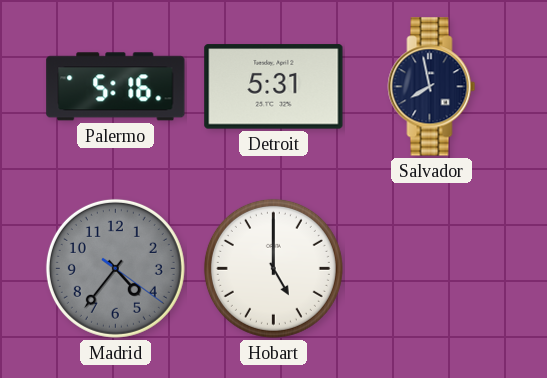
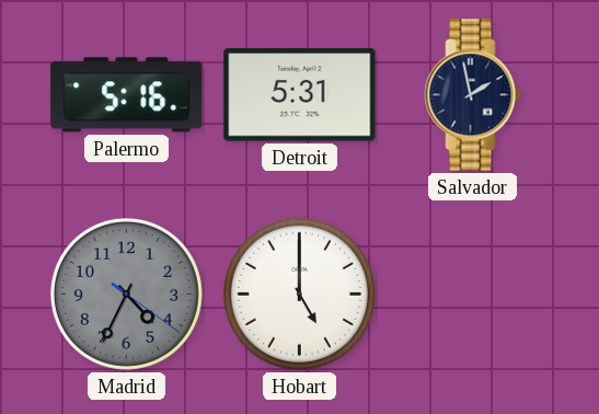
Salvador: 7:58 -> 1:58 (473, 95)
Madrid: 4:36 -> 4:34 (126, 294)
